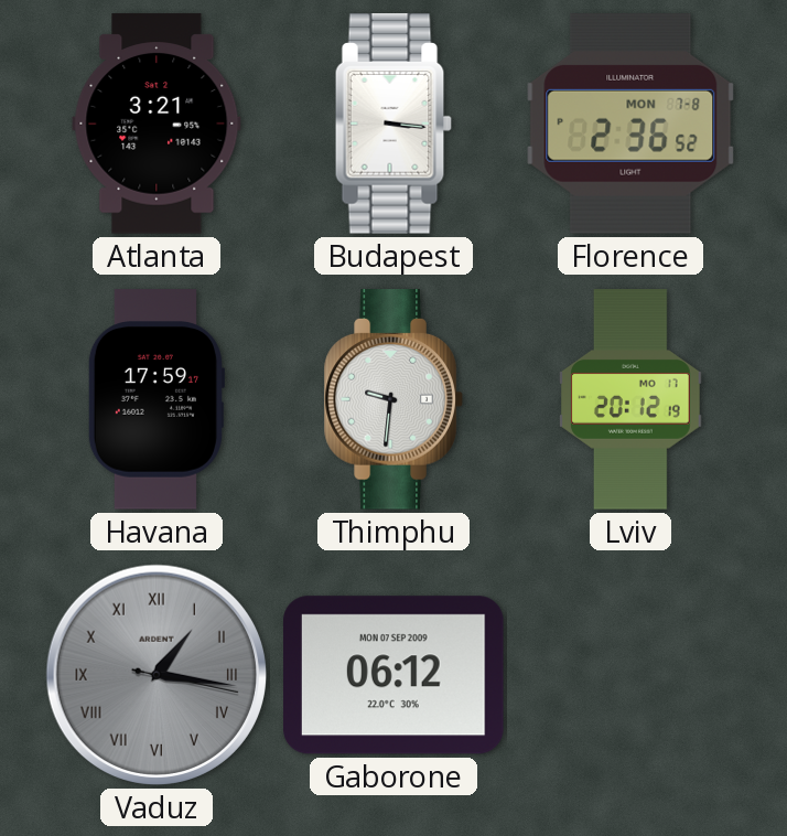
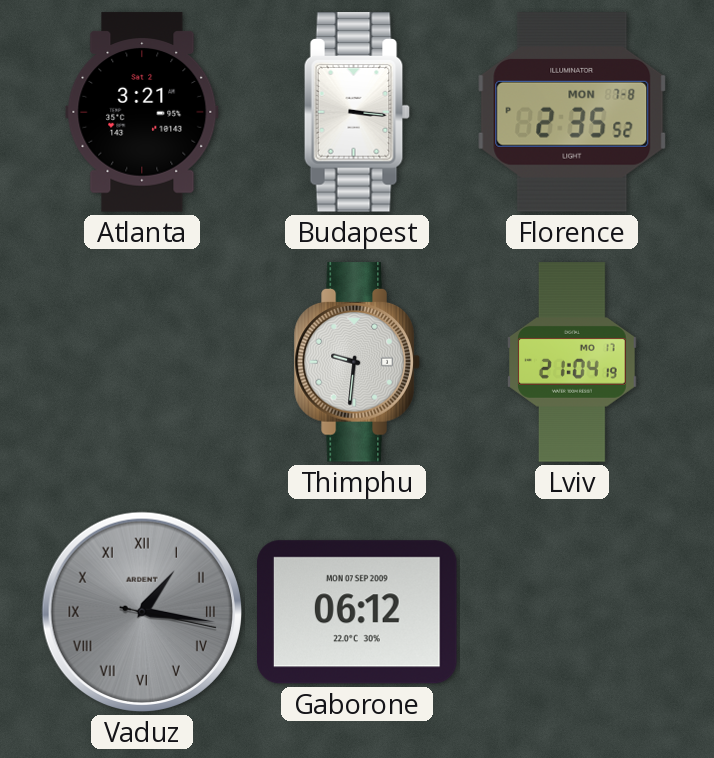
Florence: 2:36 -> 2:35 (572, 113)
Havana: 17:59 -> none (155, 399)
Lviv: 20:12 -> 21:04 (573, 362)
